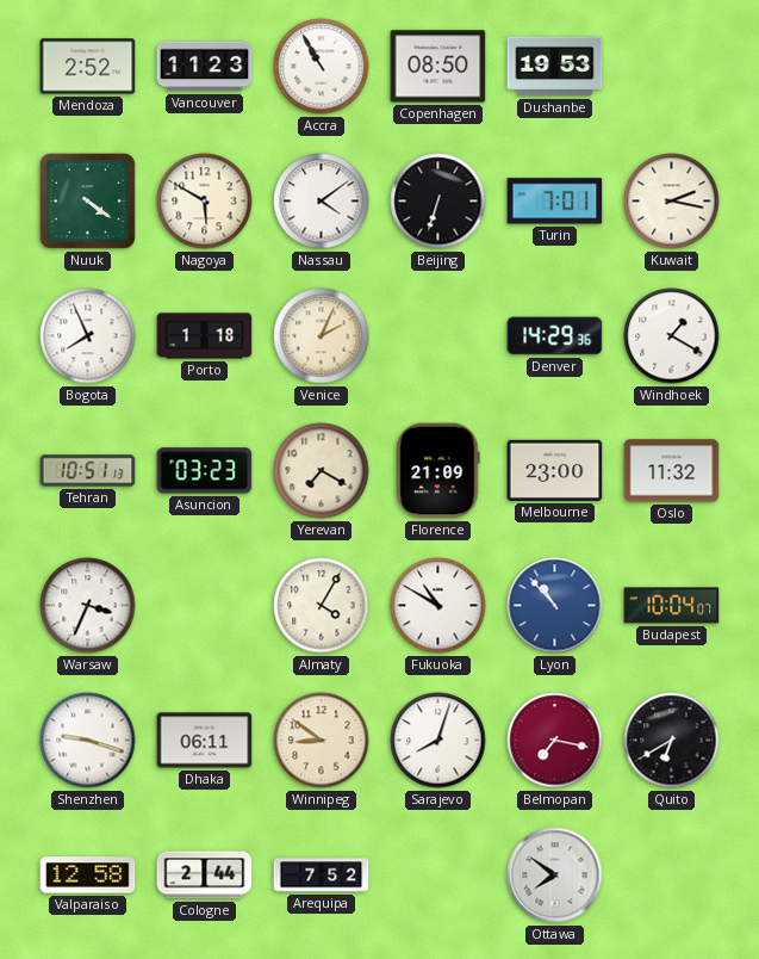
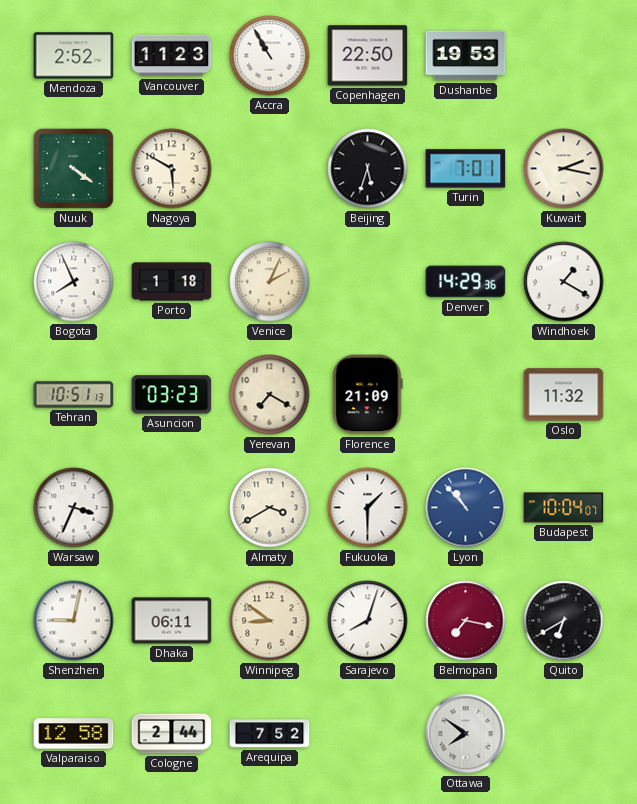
Copenhagen: 08:50 -> 22:50 (368, 56)
Nassau: 4:09 -> none (322, 202)
Beijing: 6:33 -> 5:33 (368, 169)
Melbourne: 23:00 -> none (555, 470)
Almaty: 4:05 -> 3:40 (270, 508)
Fukuoka: 10:50 -> 1:30 (368, 508)
Shenzhen: 9:18 -> 9:02 (74, 621)
